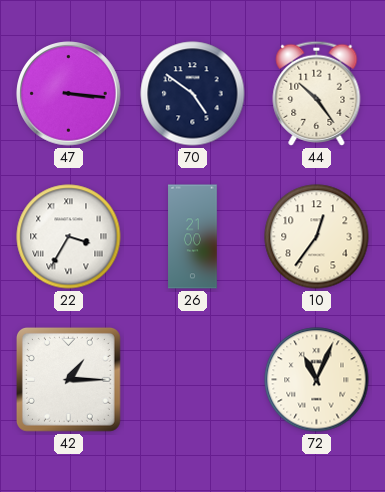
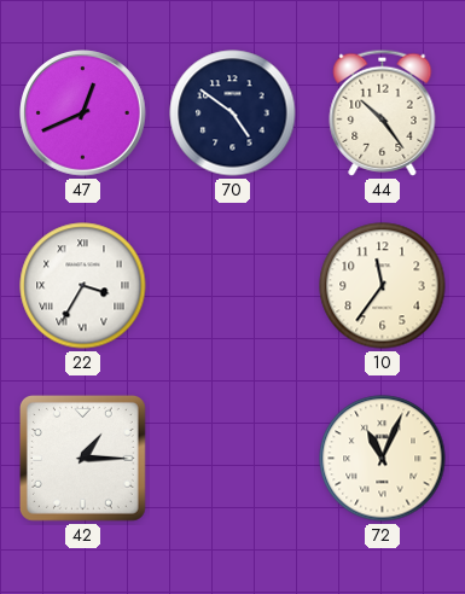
47: 3:16 -> 12:41 (83, 113)
26: 21:00 -> none (193, 237)
10: 12:36 -> 11:36 (383, 286)
